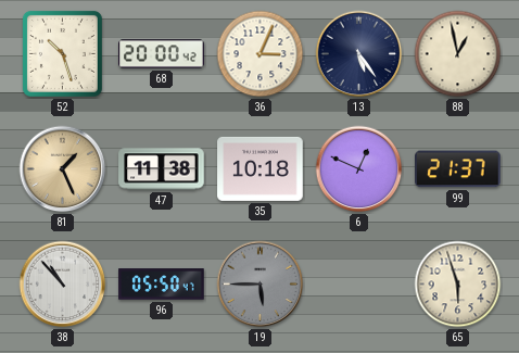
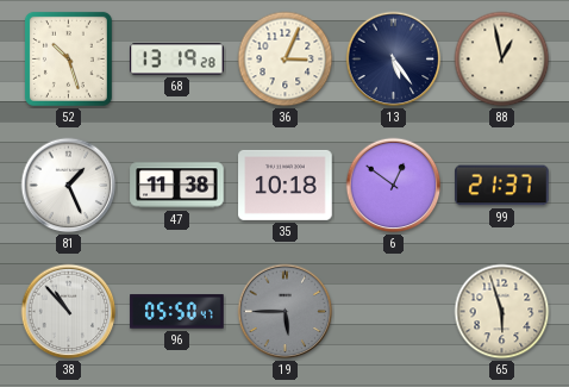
68: 20:00 -> 13:19 (177, 60)
81 dial: champagne -> white (69, 186)
6: 12:49 -> 12:51 (394, 186)
